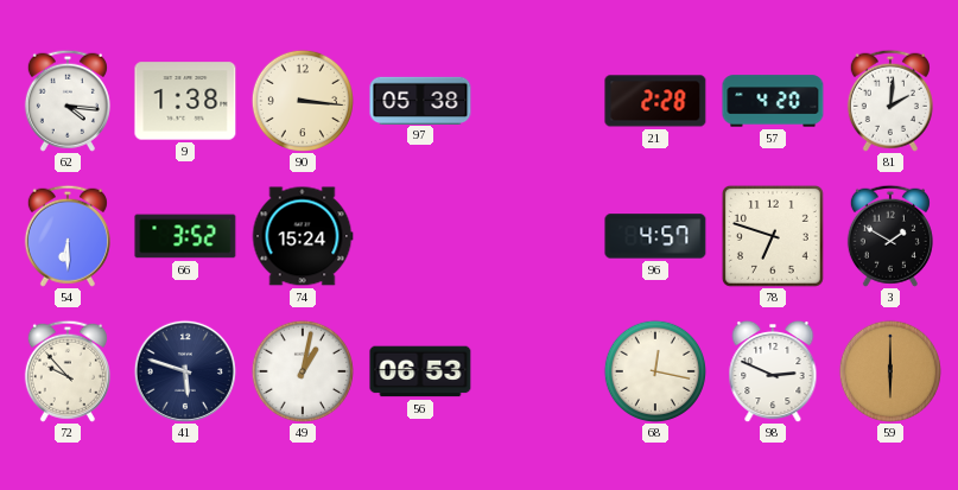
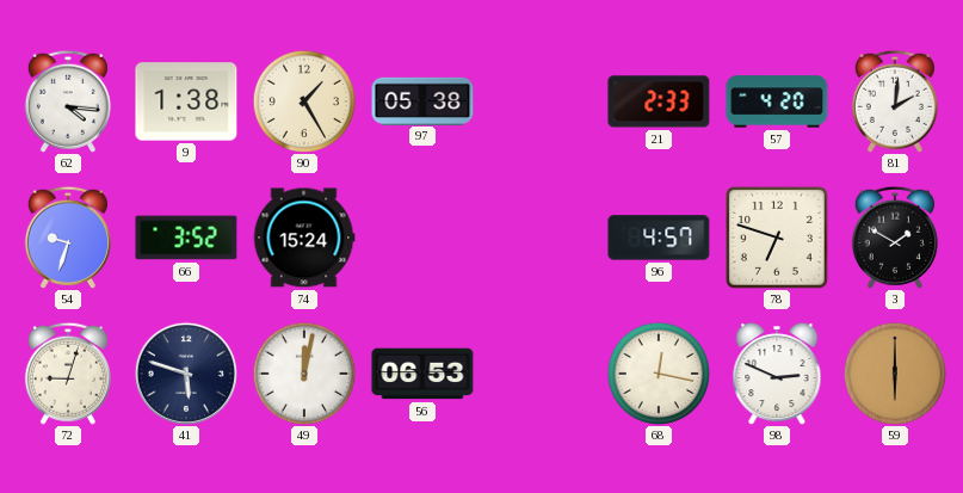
90: 3:16 -> 1:25 (303, 100)
21: 2:28 -> 2:33 (659, 101)
54: 6:30 -> 9:33 (68, 238)
72: 9:53 -> 9:03 (68, 374)
49: 1:02 -> 12:02 (303, 372)
